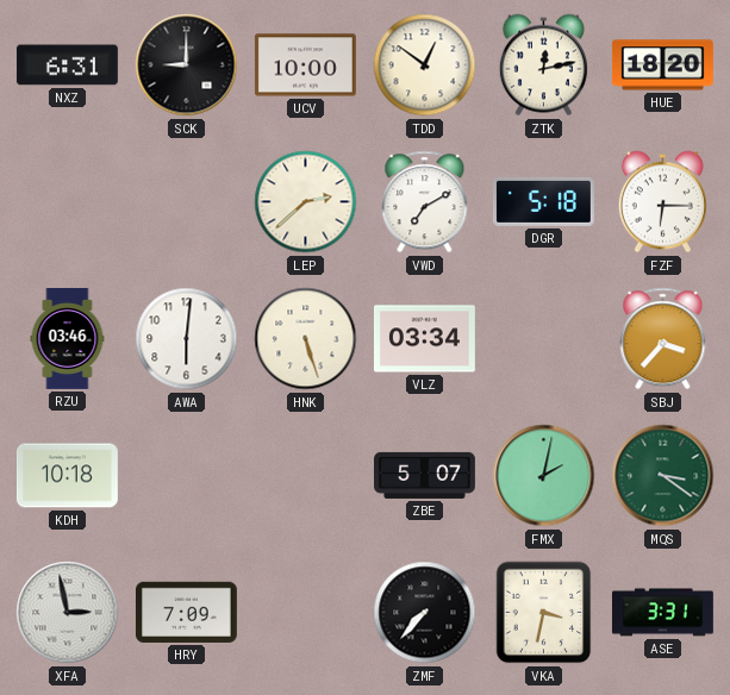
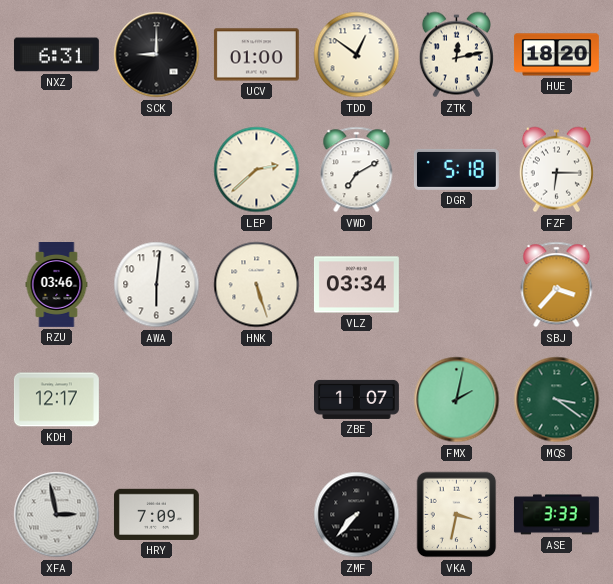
UCV: 10:00 -> 01:00 (256, 55)
KDH: 10:18 -> 12:17 (56, 400)
ZBE: 5:07 -> 1:07 (357, 399)
ASE: 3:31 -> 3:33 (556, 515)
